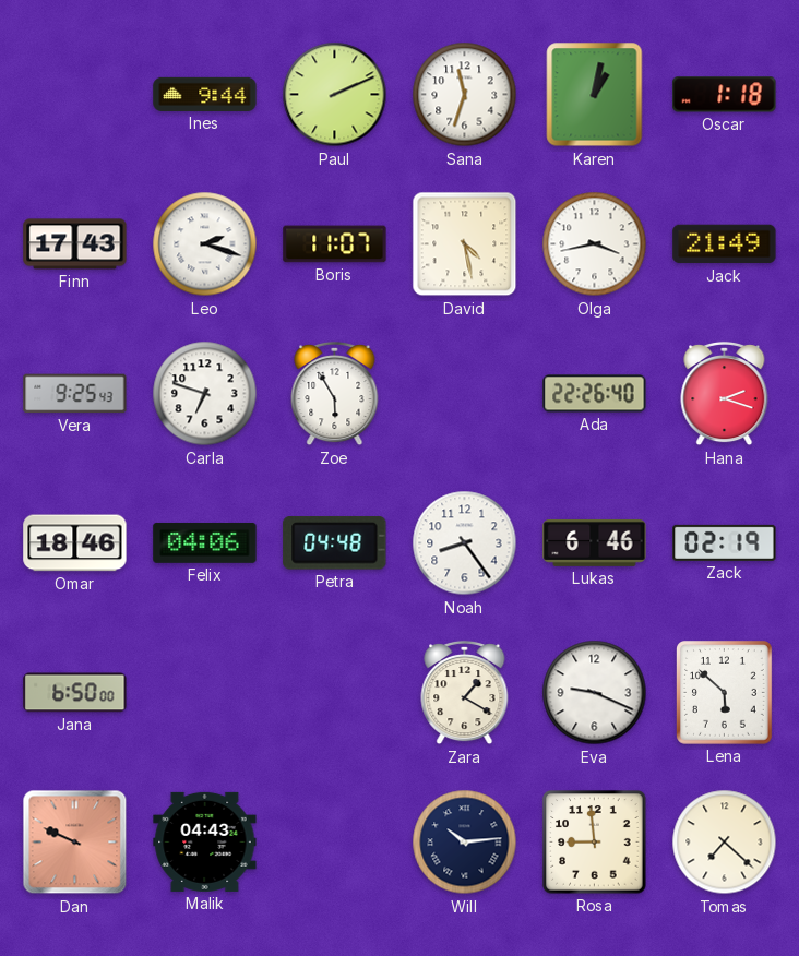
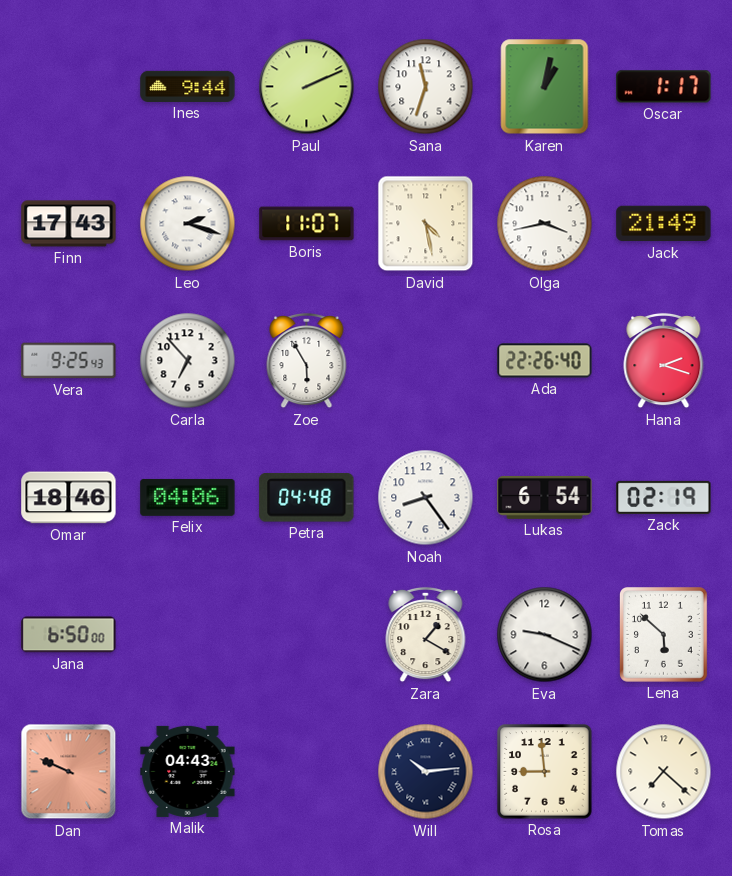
Oscar: 1:18 -> 1:17 (664, 87)
Carla: 6:48 -> 6:53 (188, 361)
Lukas: 6:46 -> 6:54 (545, 497)
